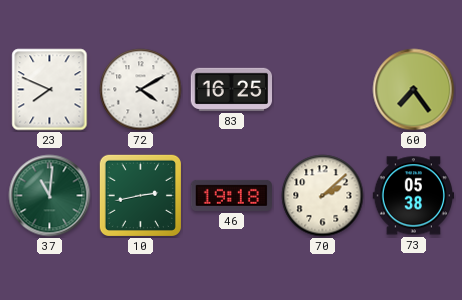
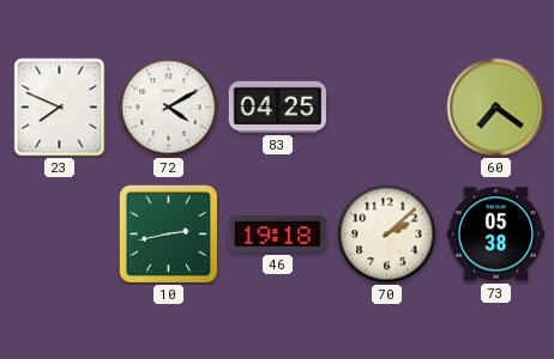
83: 16:25 -> 04:25 (277, 107)
60: 7:24 -> 7:21 (496, 108)
37: 11:01 -> none (50, 196)
